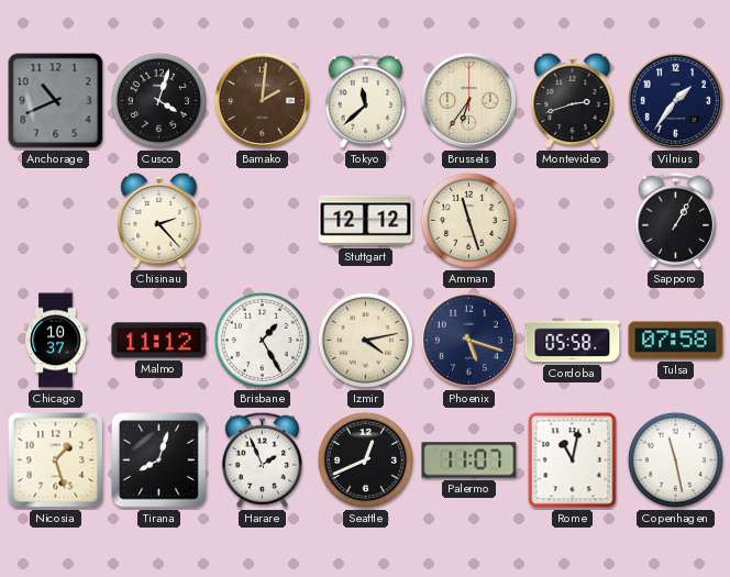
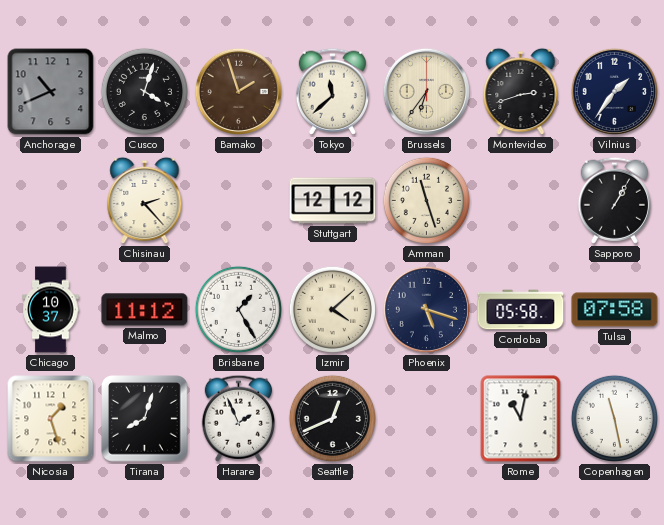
Bamako: 2:01 -> 1:57 (238, 91)
Izmir: 4:13 -> 4:08 (332, 309)
Palermo: 11:07 -> none (469, 461)
